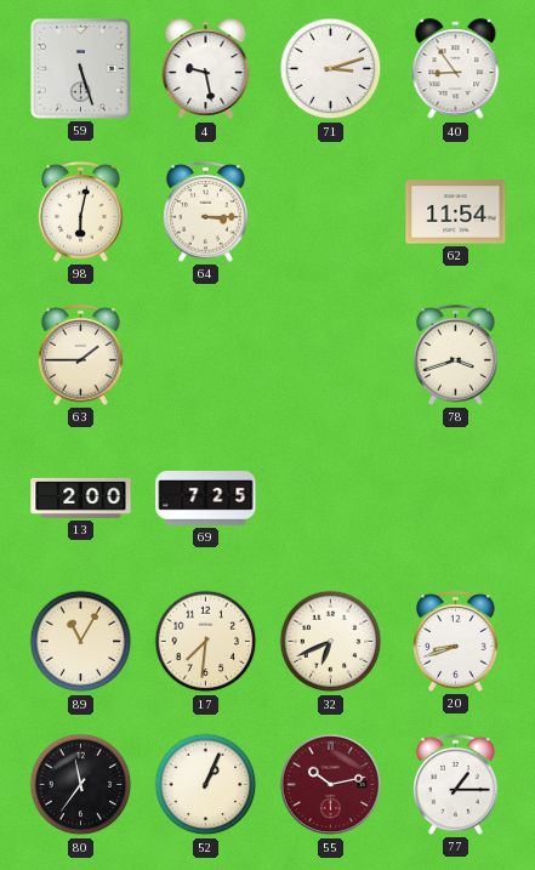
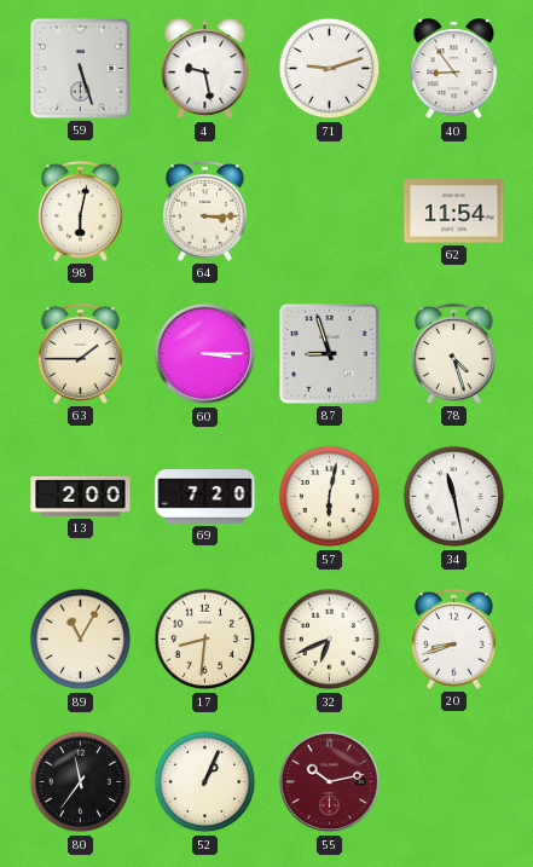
71: 3:12 -> 9:12 (330, 69)
60: none -> 3:15 (205, 354)
87: none -> 8:57 (330, 354)
78: 3:42 -> 4:27 (453, 353)
69: 7:25 -> 7:20 (205, 497)
57: none -> 6:02 (330, 497)
34: none -> 11:28 (454, 497)
17: 7:31 -> 8:31 (205, 640)
77: 1:15 -> none (455, 784)
